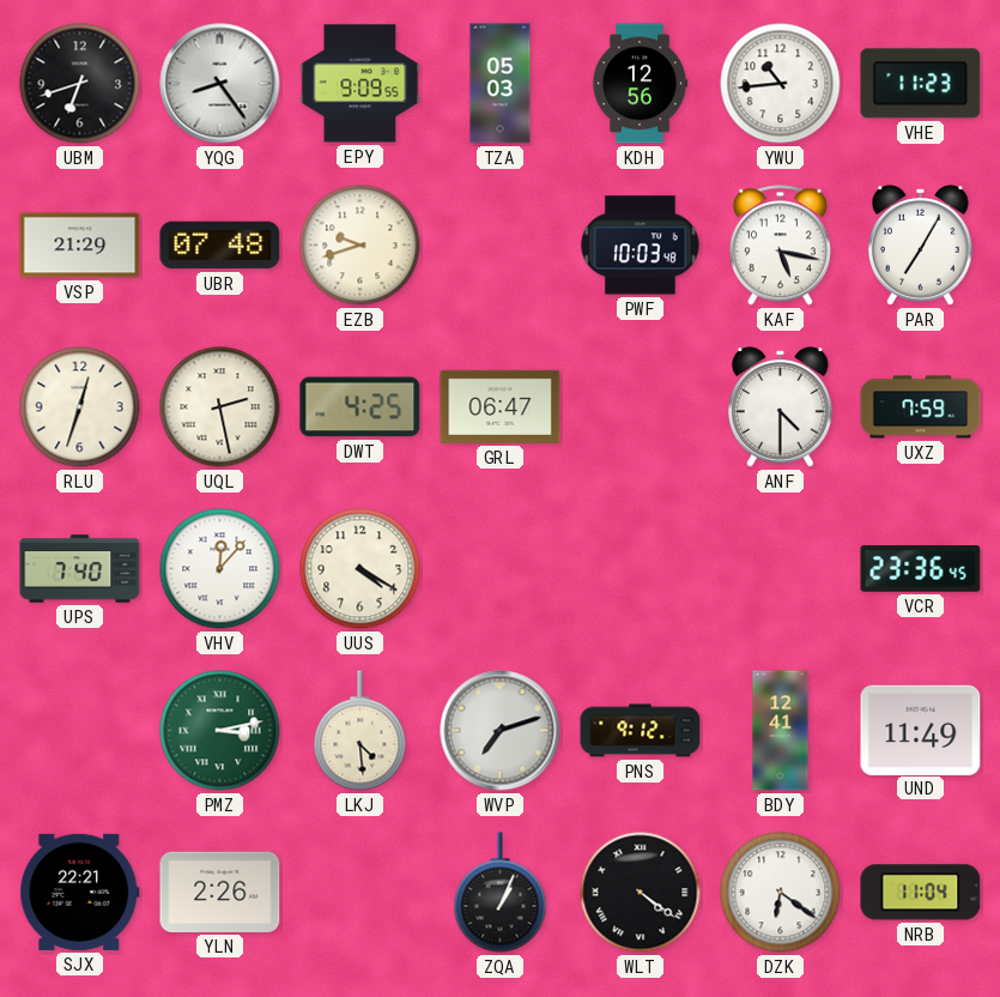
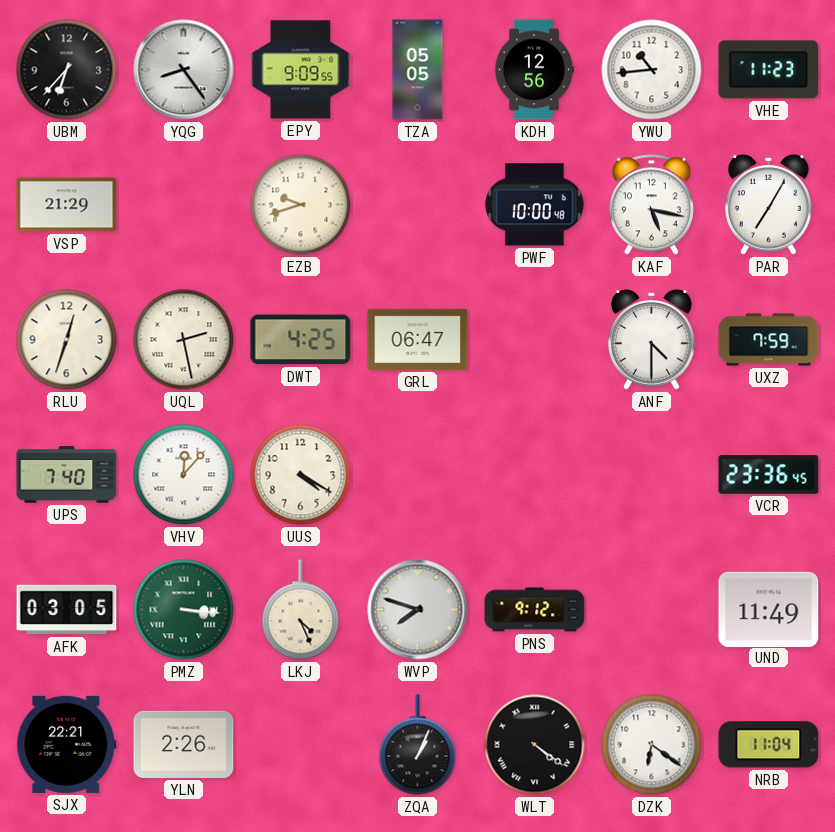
UBM: 6:42 -> 6:37 (67, 70)
TZA: 05:03 -> 05:05 (418, 70)
UBR: 07:48 -> none (220, 246)
PWF: 10:03 -> 10:00 (535, 205)
AFK: none -> 03:05 (67, 610)
PMZ: 3:13 -> 3:16 (184, 610)
LKJ: 4:29 -> 4:26 (301, 610)
WVP: 7:12 -> 7:48 (418, 610)
BDY: 12:41 -> none (781, 731)
